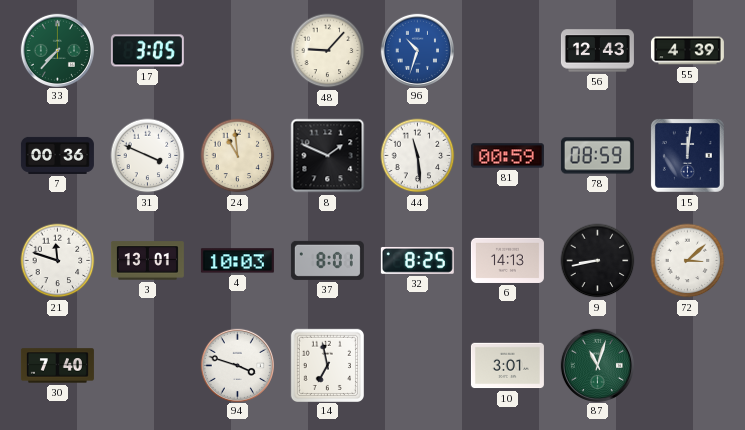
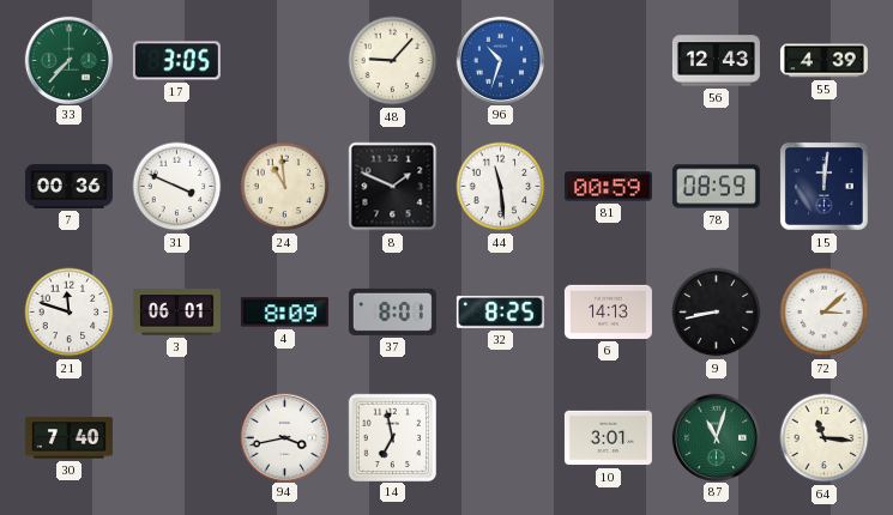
3: 13:01 -> 06:01 (176, 313)
4: 10:03 -> 8:09 (284, 313)
94: 3:48 -> 3:43 (284, 437)
64: none -> 11:16 (825, 438)
